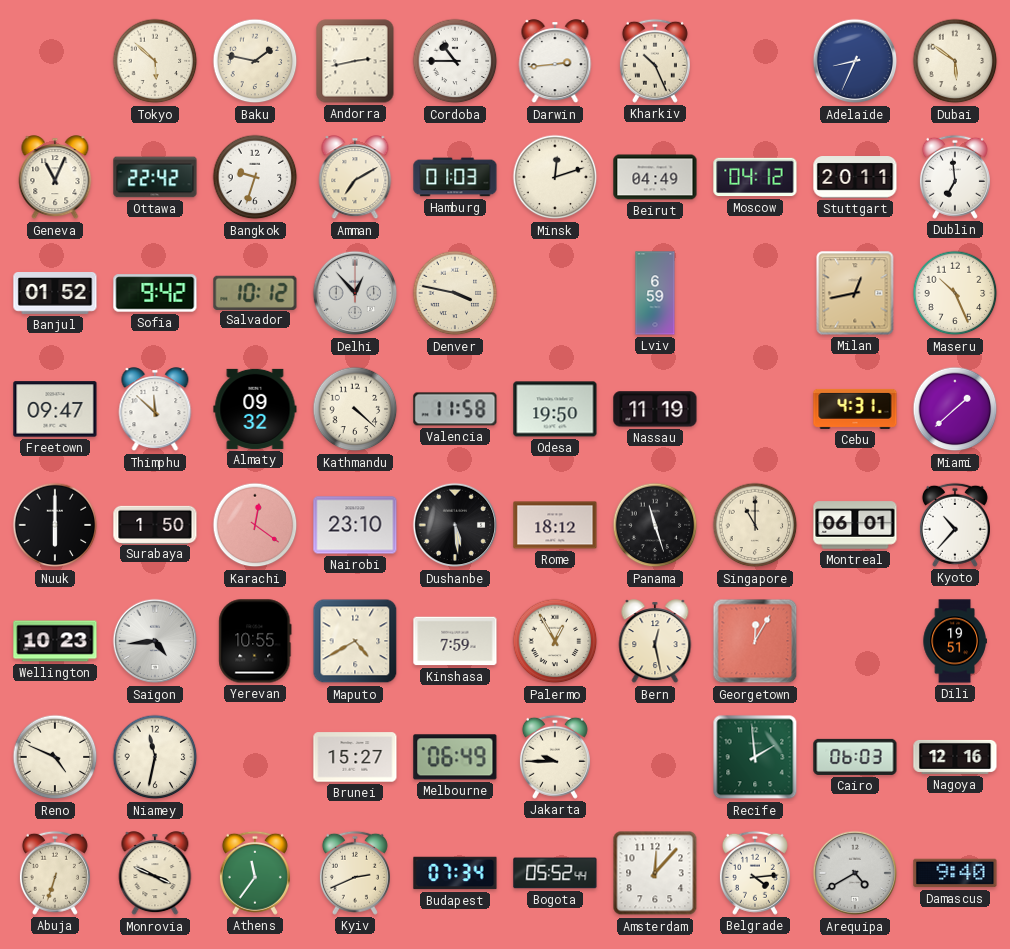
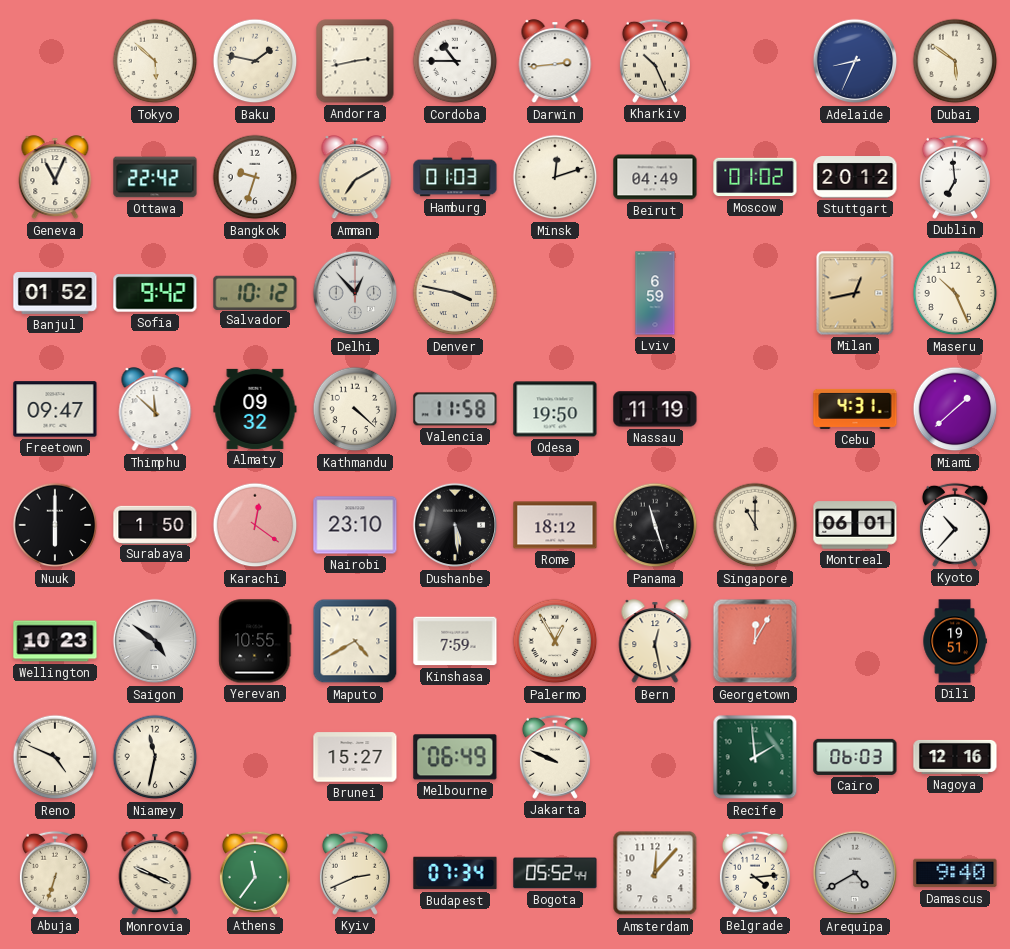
Moscow: 04:12 -> 01:02 (755, 177)
Stuttgart: 20:11 -> 20:12 (855, 177)
Saigon: 4:44 -> 4:51 (155, 641)
Jakarta: 9:45 -> 9:49 (555, 757)
